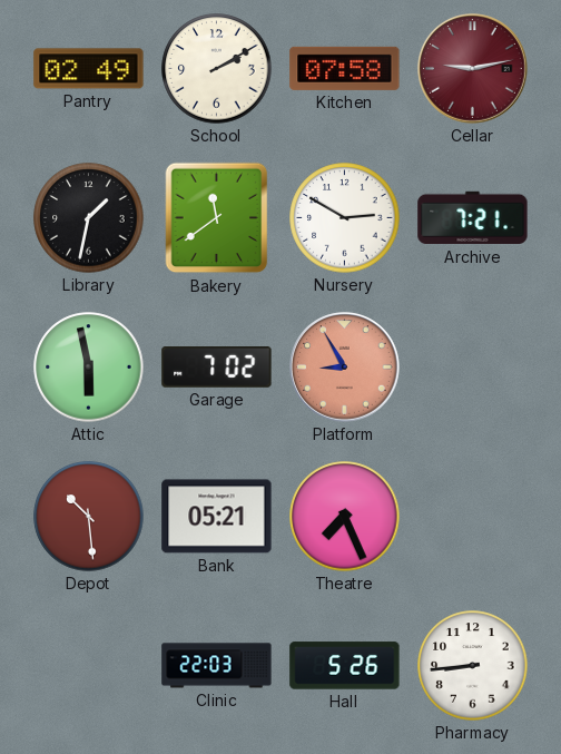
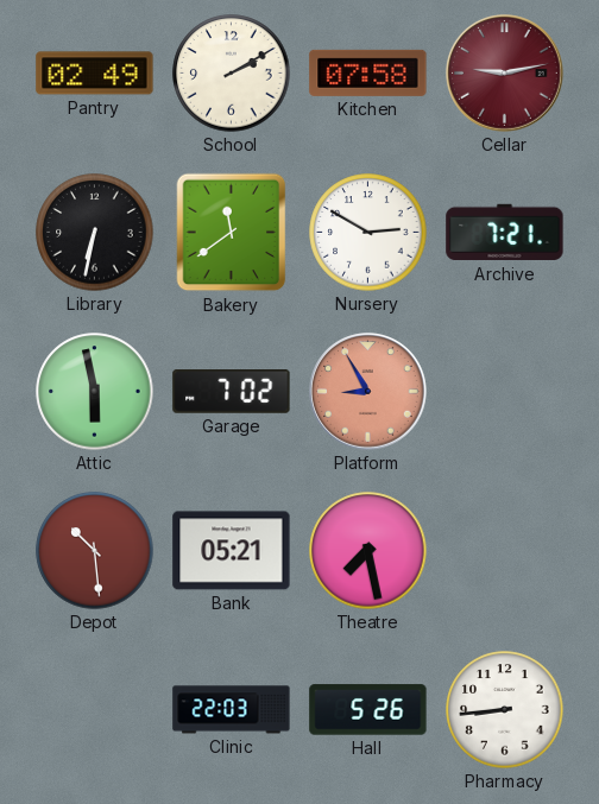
Library: 1:32 -> 6:32 (95, 233)
Theatre: 7:26 -> 7:28 (368, 551)
